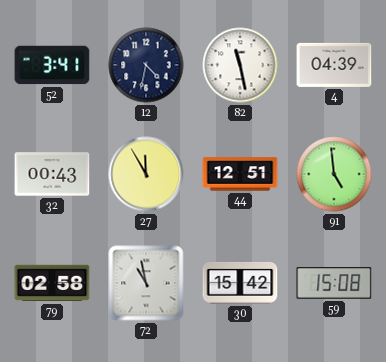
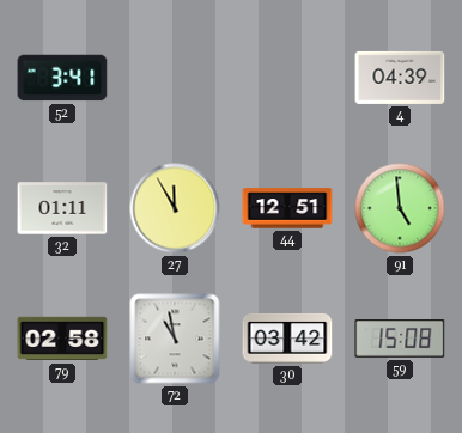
12: 4:32 -> none (146, 65)
82: 11:28 -> none (240, 65)
32: 00:43 -> 01:11 (62, 208)
30: 15:42 -> 03:42 (287, 339)
